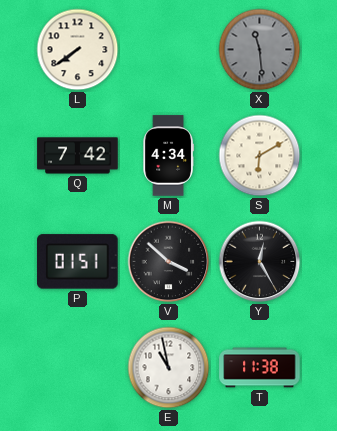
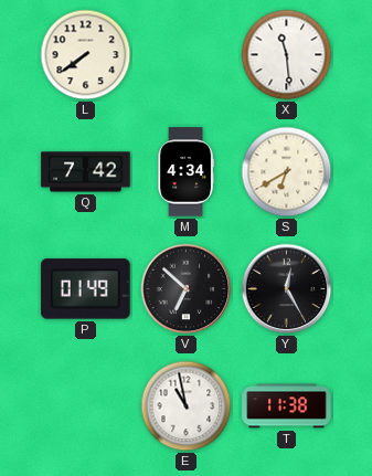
X dial: grey -> white (287, 55)
S: 6:10 -> 6:40 (287, 172)
P: 01:51 -> 01:49 (86, 289)
V: 3:52 -> 6:52 (187, 289)
